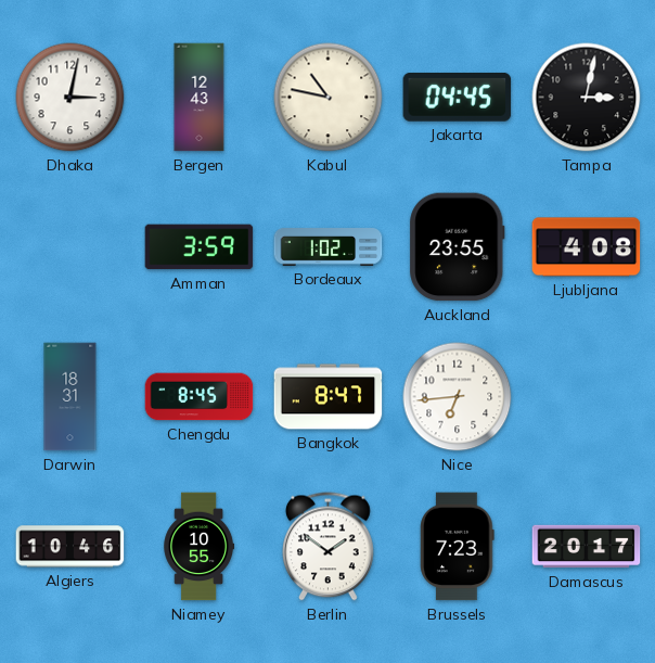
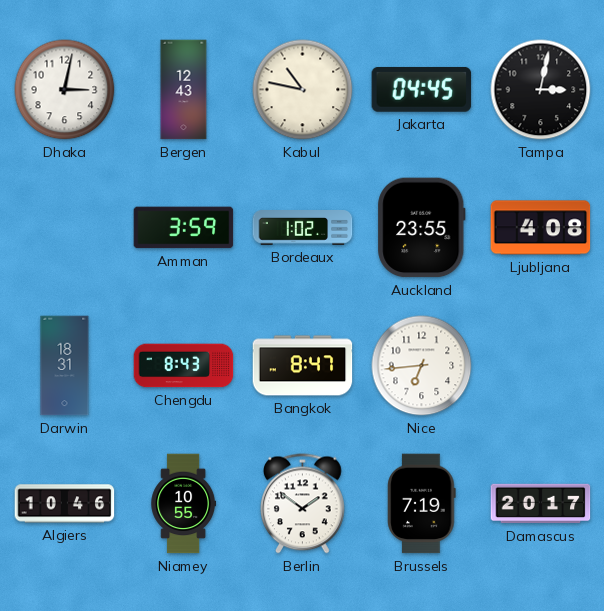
Chengdu: 8:45 -> 8:43 (184, 366)
Brussels: 7:23 -> 7:19 (422, 504)
